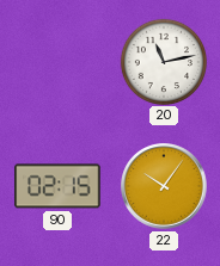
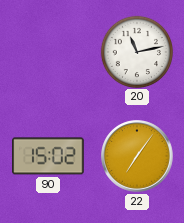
90: 02:15 -> 15:02 (48, 156)
22: 10:06 -> 7:06 (137, 156)
